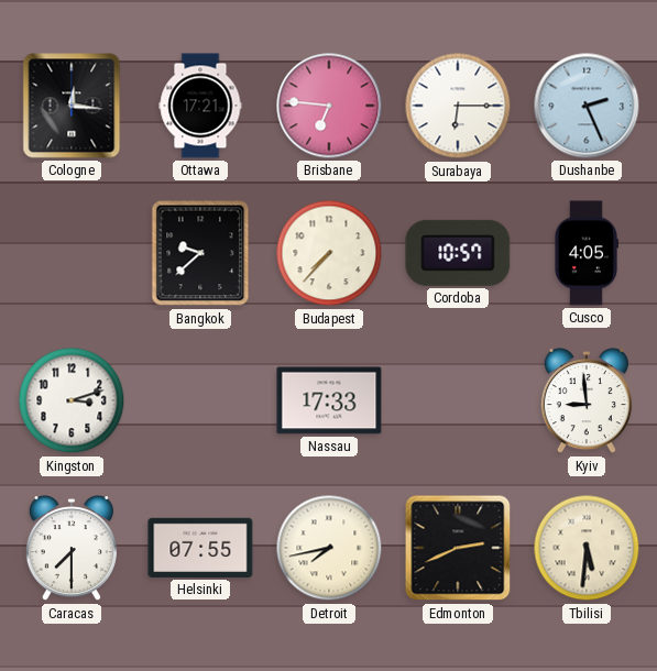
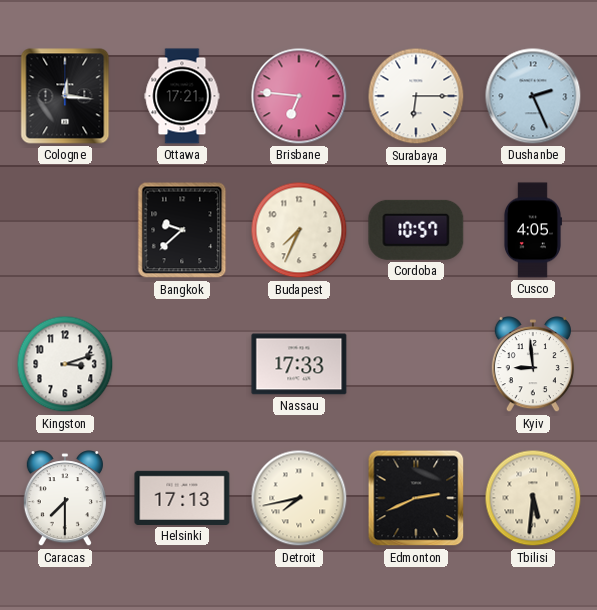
Budapest: 7:37 -> 7:34 (299, 230)
Helsinki: 07:55 -> 17:13 (182, 498)
